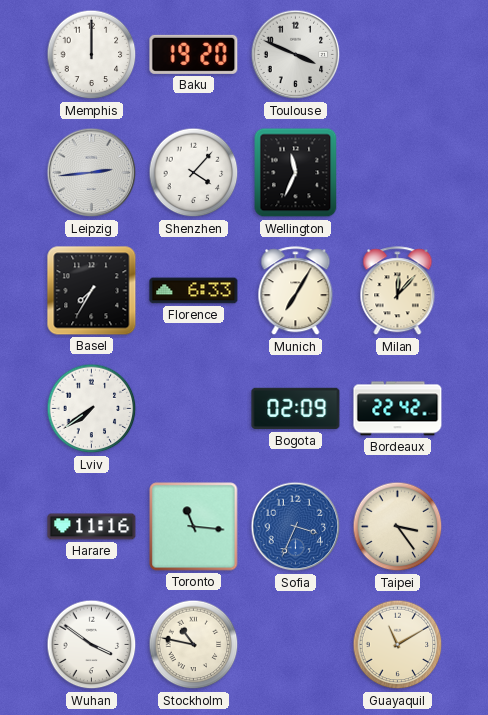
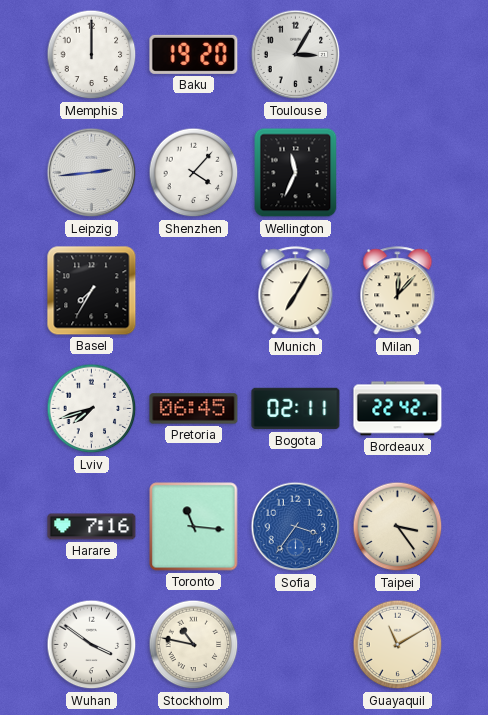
Toulouse: 3:49 -> 3:05 (296, 55)
Florence: 6:33 -> none (194, 291)
Lviv: 7:39 -> 7:42 (92, 409)
Pretoria: none -> 06:45 (194, 409)
Bogota: 02:09 -> 02:11 (296, 409)
Harare: 11:16 -> 7:16 (92, 527)
Sofia: 3:34 -> 3:36 (296, 527)
